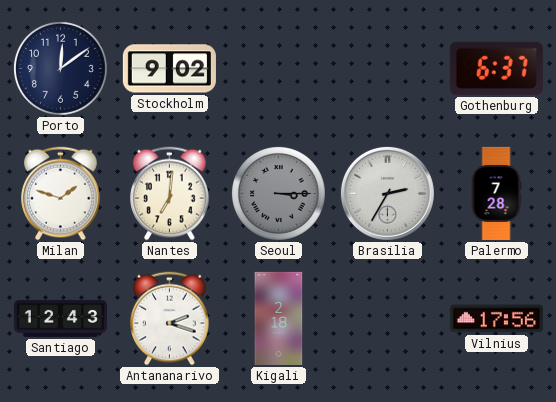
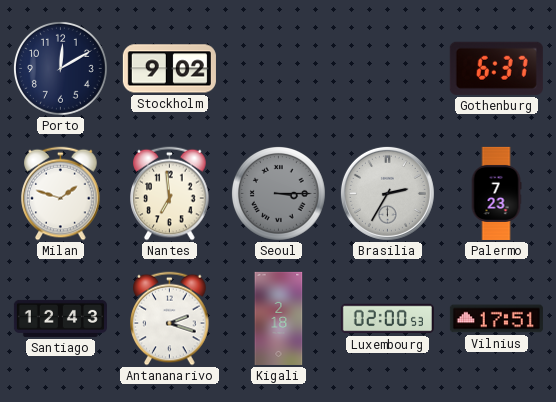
Porto: 12:09 -> 12:10 (60, 68)
Nantes: 7:01 -> 6:59 (170, 194)
Palermo: 7:28 -> 7:23 (496, 193)
Luxembourg: none -> 02:00 (387, 319)
Vilnius: 17:56 -> 17:51 (496, 319)
